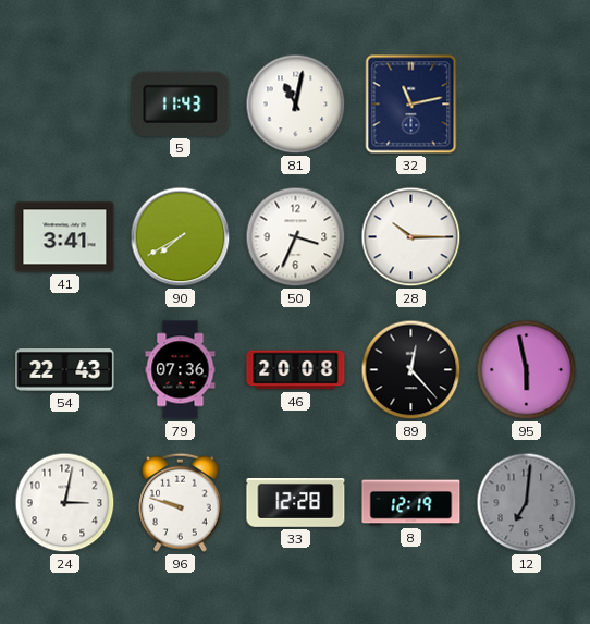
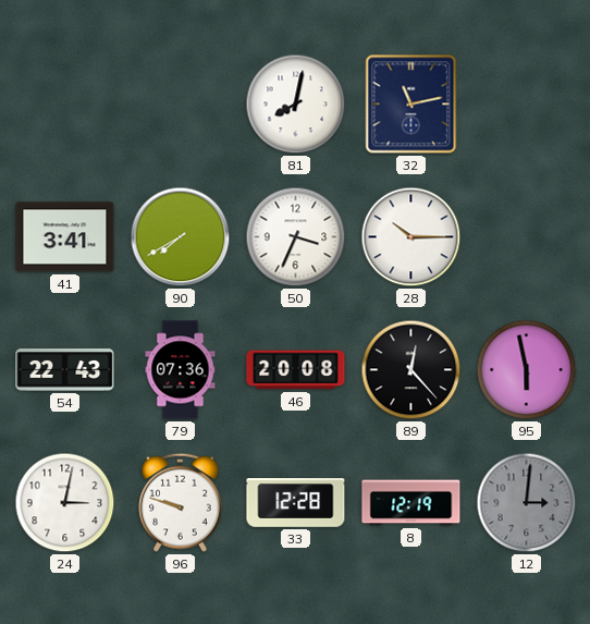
5: 11:43 -> none (181, 103)
81: 11:02 -> 8:02 (296, 105)
12: 7:01 -> 3:01 (527, 503)
